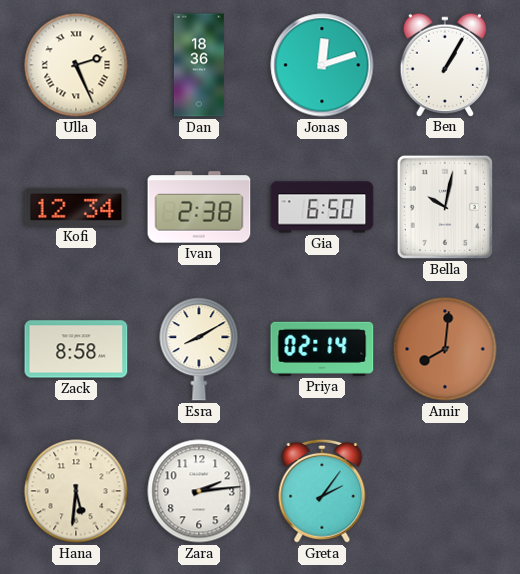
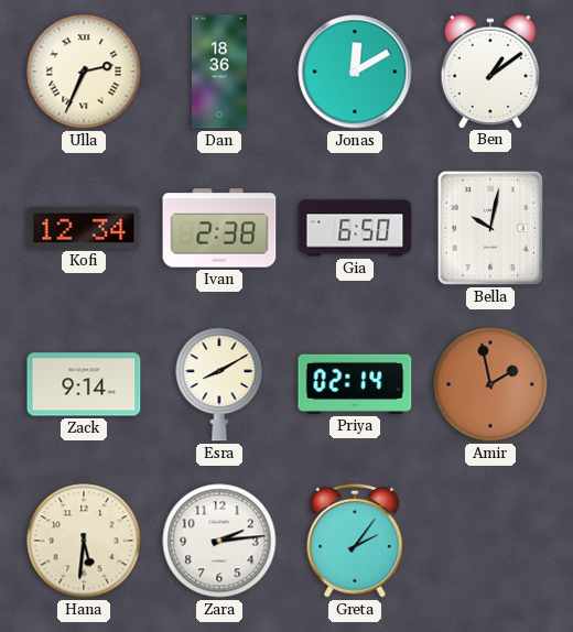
Ulla: 2:26 -> 2:34 (84, 72)
Jonas: 12:12 -> 12:10 (355, 72)
Ben: 1:05 -> 1:09 (490, 70)
Zack: 8:58 -> 9:14 (84, 384)
Amir: 8:01 -> 1:58 (490, 384)
